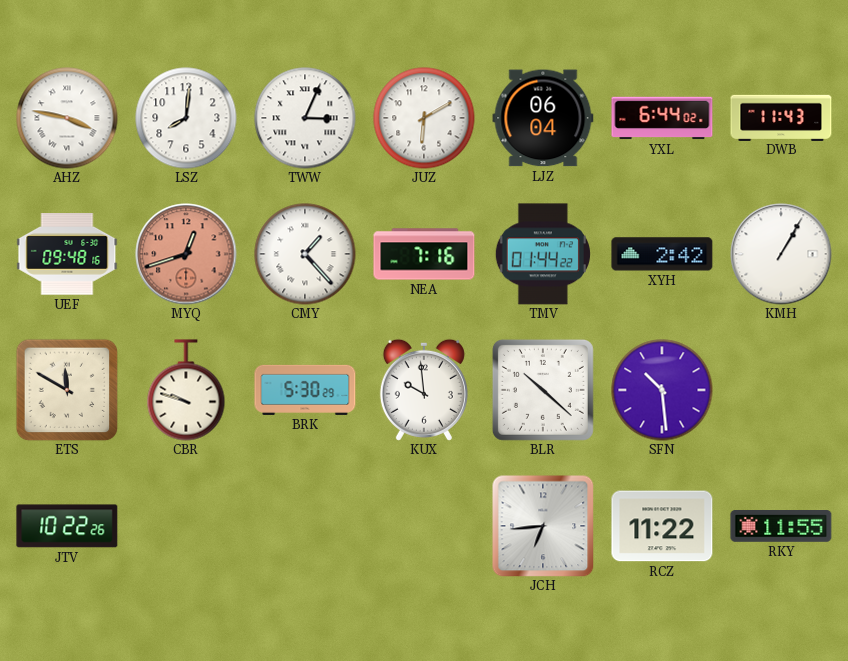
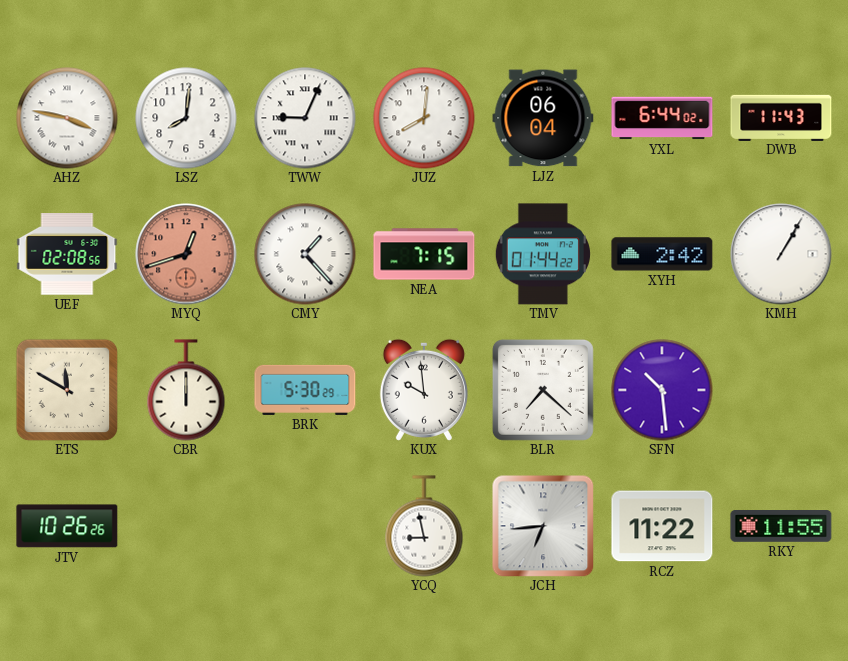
TWW: 3:04 -> 9:04 (305, 118)
JUZ: 6:10 -> 8:01 (424, 118)
UEF: 09:48 -> 02:08 (67, 254)
NEA: 7:16 -> 7:15 (424, 254)
CBR: 9:48 -> 12:00 (186, 390)
BLR: 10:22 -> 7:22 (543, 390)
JTV: 10:22 -> 10:26 (67, 526)
YCQ: none -> 8:58 (424, 526)
